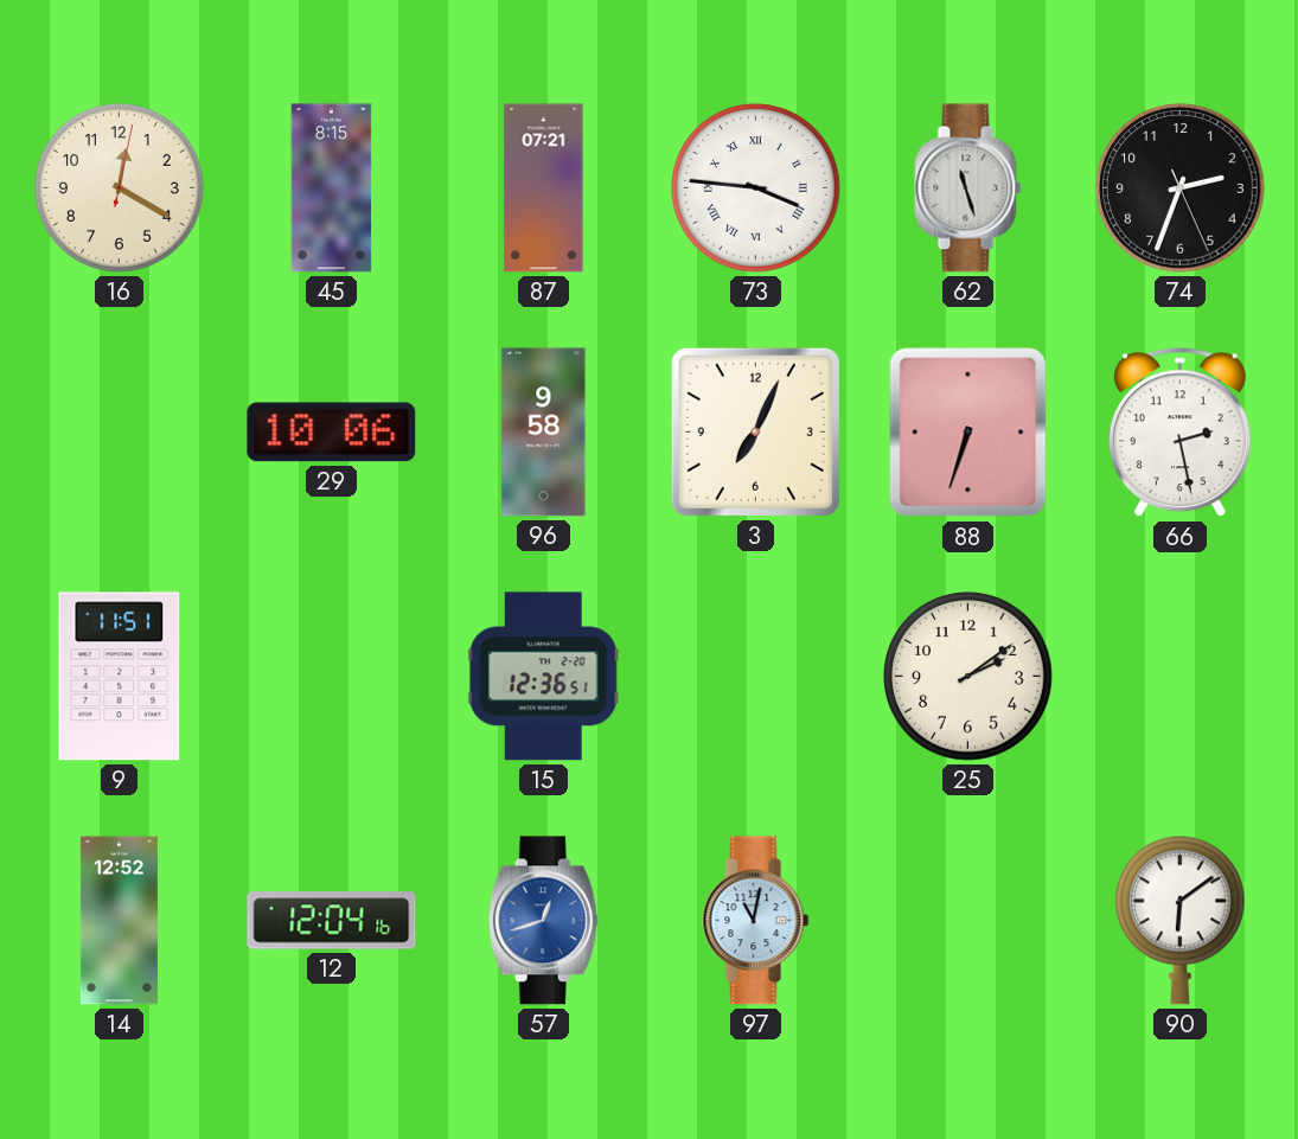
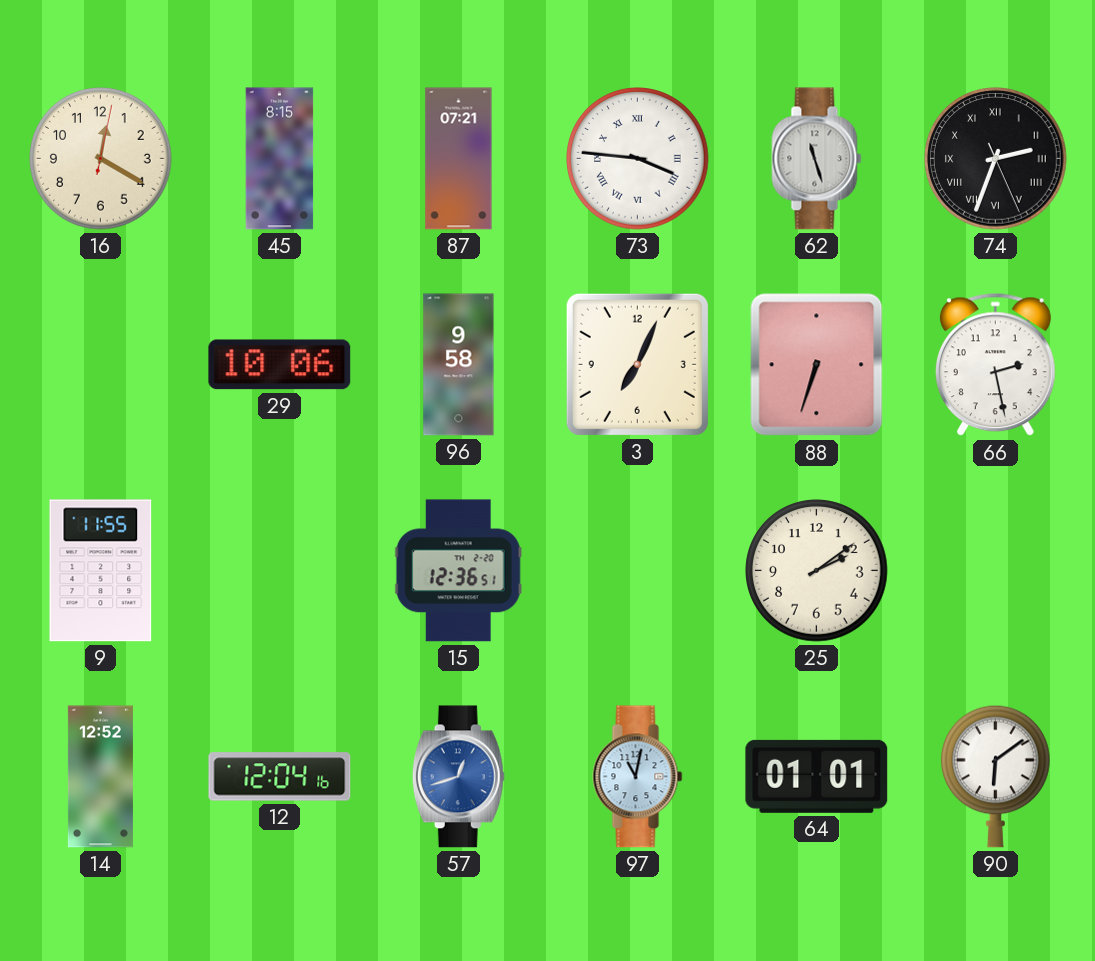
74 numerals: Arabic -> Roman (996, 159)
9: 11:51 -> 11:55 (101, 571)
64: none -> 01:01 (817, 776)
